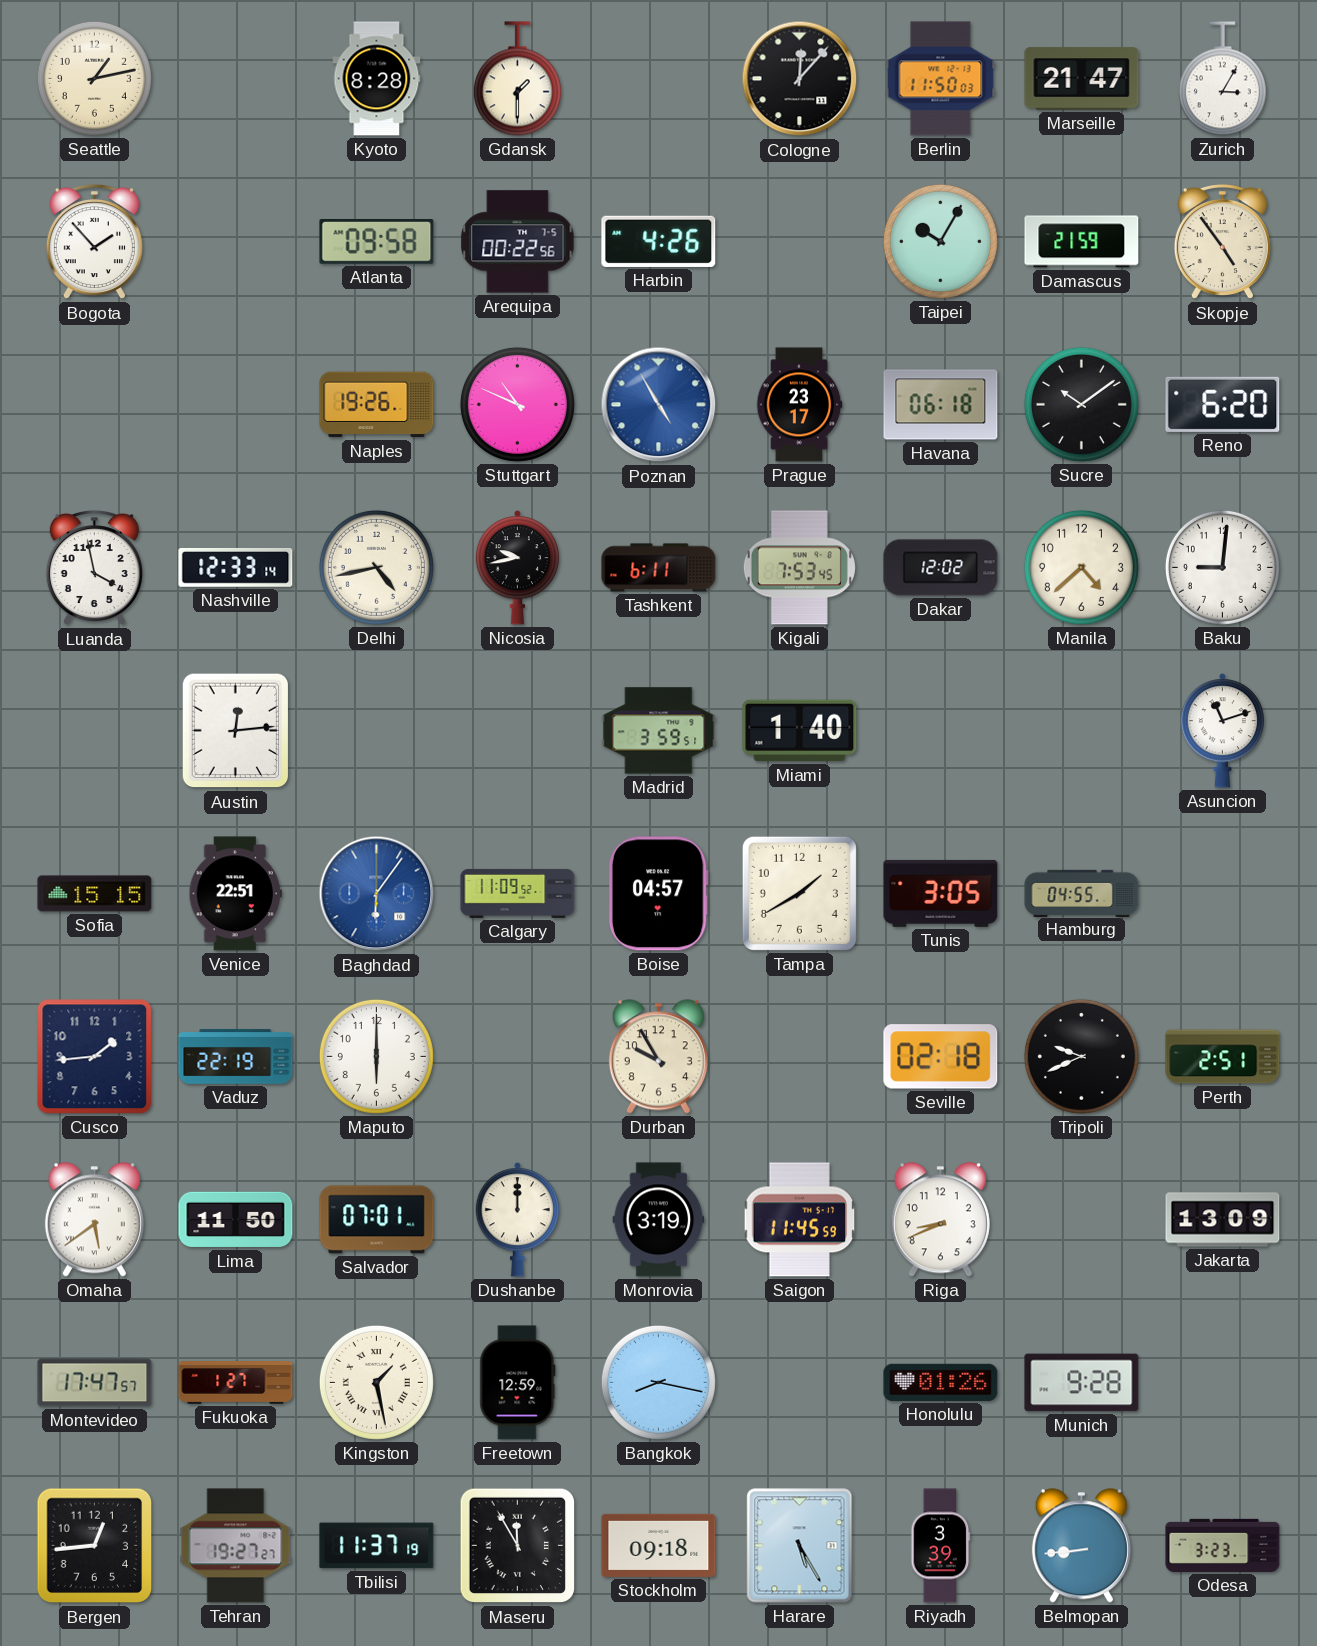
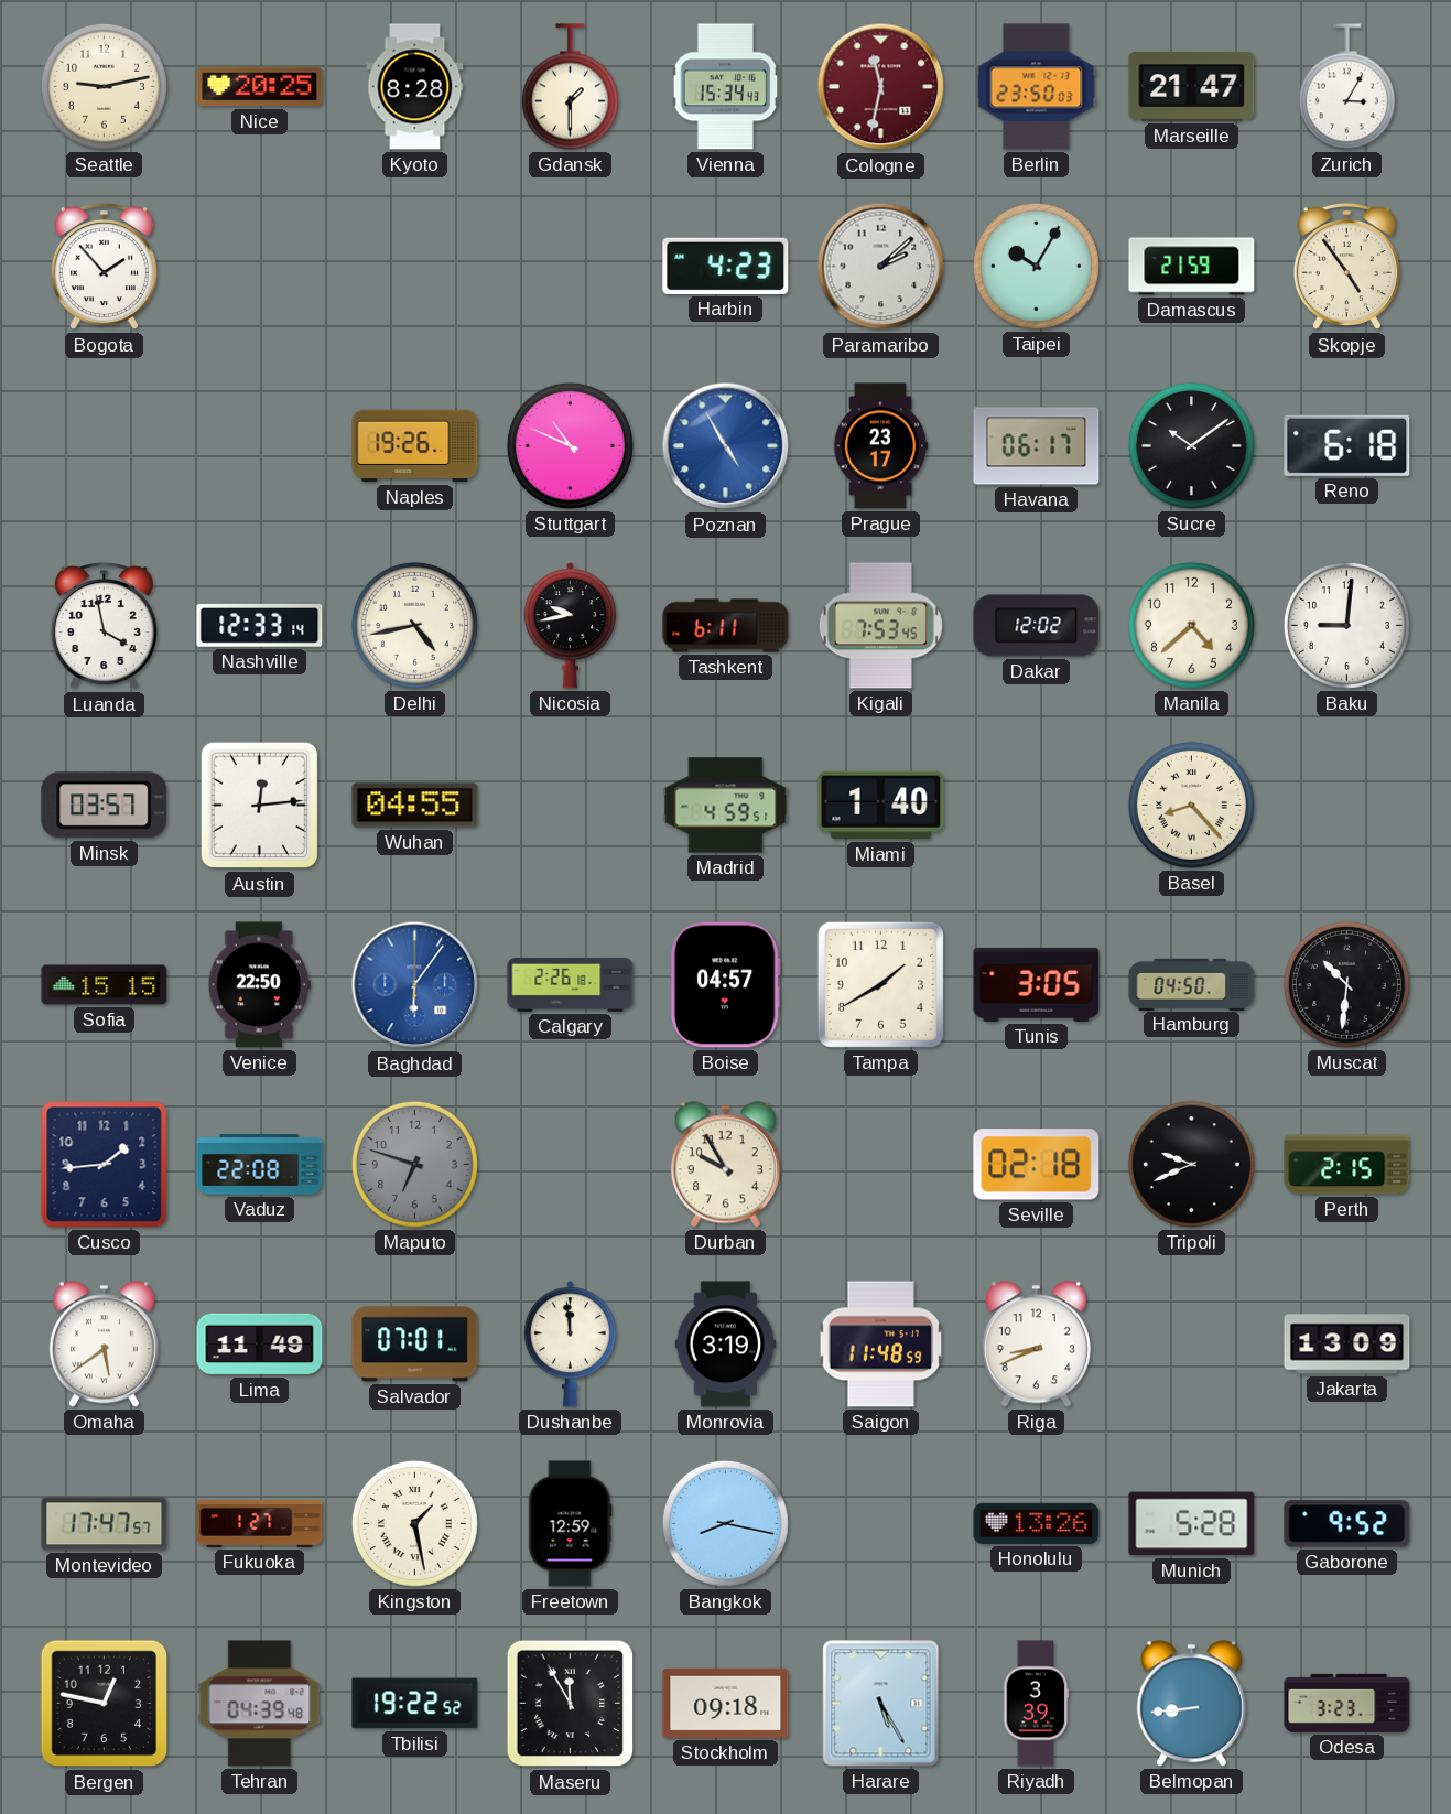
Seattle: 1:13 -> 9:13 (104, 86)
Nice: none -> 20:25 (260, 87)
Vienna: none -> 15:34 (726, 87)
Cologne: 12:07 -> 11:32 (881, 87)
Cologne dial: black -> burgundy (881, 87)
Berlin: 11:50 -> 23:50 (1037, 87)
Atlanta: 09:58 -> none (377, 242)
Arequipa: 00:22 -> none (518, 242)
Harbin: 4:26 -> 4:23 (726, 266)
Paramaribo: none -> 2:08 (881, 267)
Havana: 06:18 -> 06:17 (1037, 446)
Reno: 6:20 -> 6:18 (1347, 445)
Minsk: none -> 03:57 (105, 806)
Wuhan: none -> 04:55 (415, 806)
Madrid: 3:59 -> 4:59 (726, 806)
Basel: none -> 8:23 (1191, 805)
Asuncion: 11:12 -> none (1222, 731)
Venice: 22:51 -> 22:50 (259, 985)
Calgary: 11:09 -> 2:26 (571, 984)
Hamburg: 04:55 -> 04:50 (1192, 984)
Muscat: none -> 10:31 (1346, 984)
Vaduz: 22:19 -> 22:08 (260, 1165)
Maputo: 6:00 -> 6:48 (414, 1164)
Maputo dial: white -> grey (414, 1164)
Perth: 2:51 -> 2:15 (1347, 1165)
Lima: 11:50 -> 11:49 (260, 1345)
Dushanbe: 12:00 -> 11:59 (570, 1345)
Saigon: 11:45 -> 11:48 (881, 1345)
Honolulu: 01:26 -> 13:26 (1037, 1523)
Munich: 9:28 -> 5:28 (1192, 1524)
Gaborone: none -> 9:52 (1347, 1524)
Bergen: 12:44 -> 12:47 (105, 1704)
Tehran: 19:27 -> 04:39 (260, 1704)
Tbilisi: 11:37 -> 19:22 (415, 1704)
